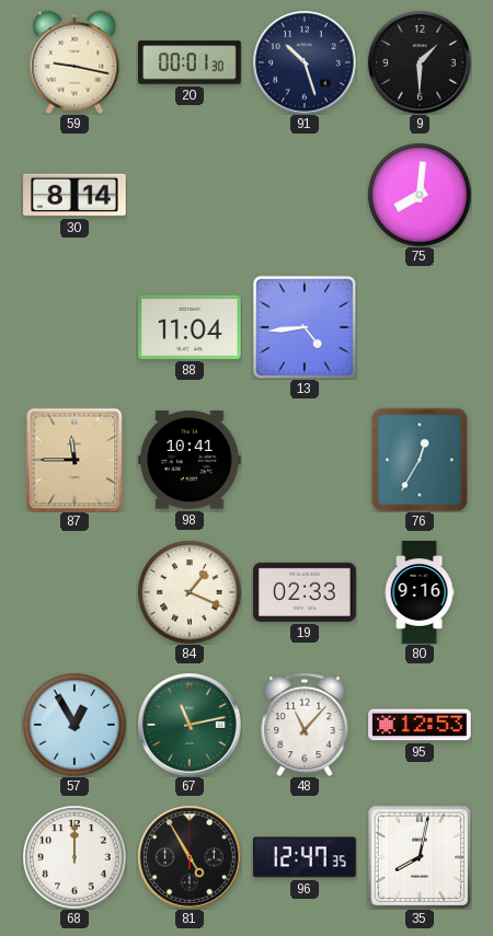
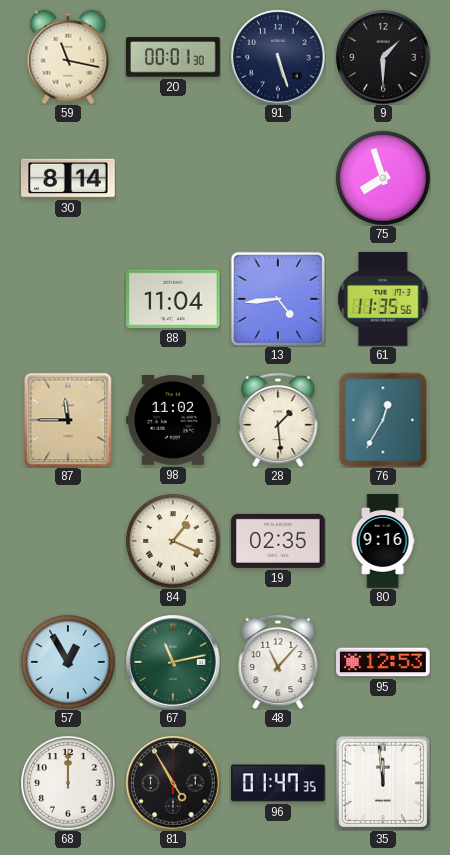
59: 9:17 -> 11:17 (68, 57)
91: 10:27 -> 5:27 (278, 57)
75: 8:01 -> 7:57 (383, 178)
61: none -> 11:35 (383, 300)
98: 10:41 -> 11:02 (174, 421)
28: none -> 1:29 (278, 420)
19: 02:33 -> 02:35 (278, 541)
96: 12:47 -> 01:47 (279, 783)
35: 8:02 -> 11:59 (382, 782)
